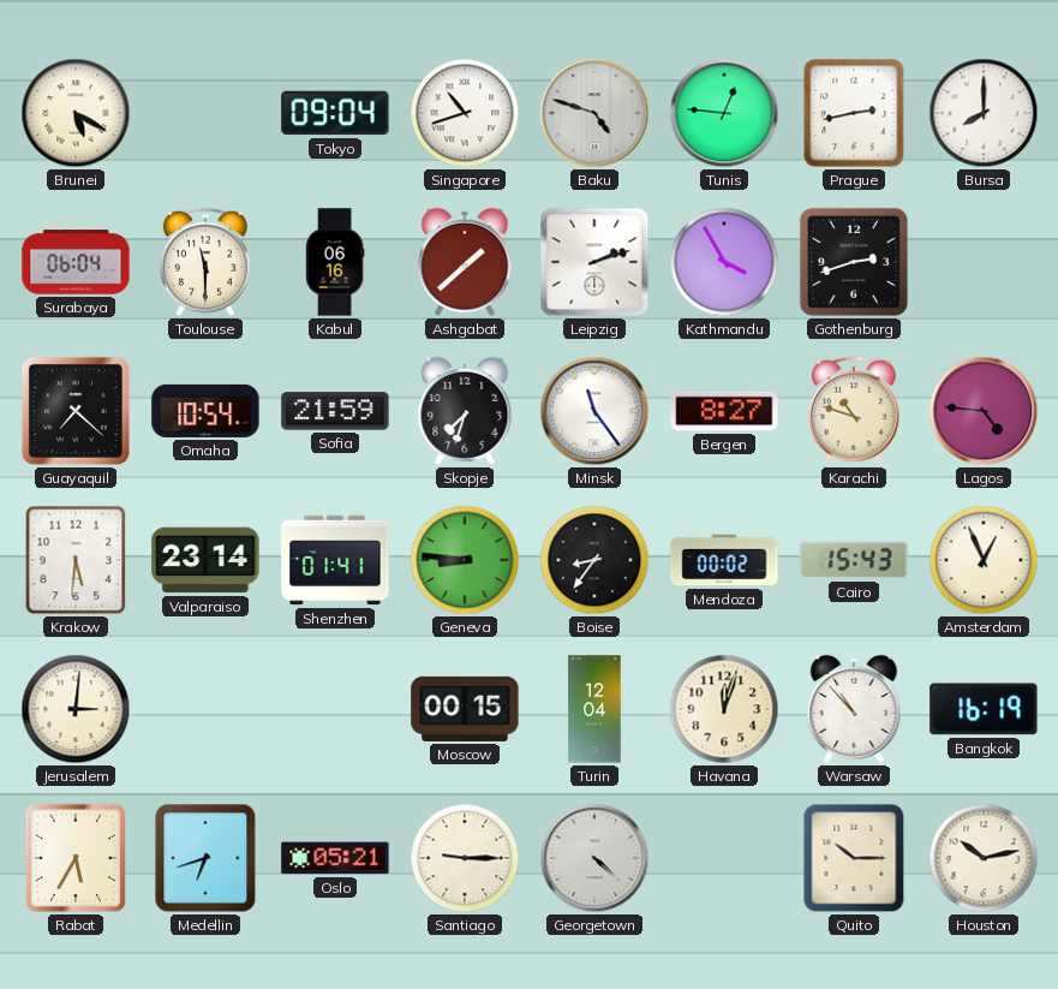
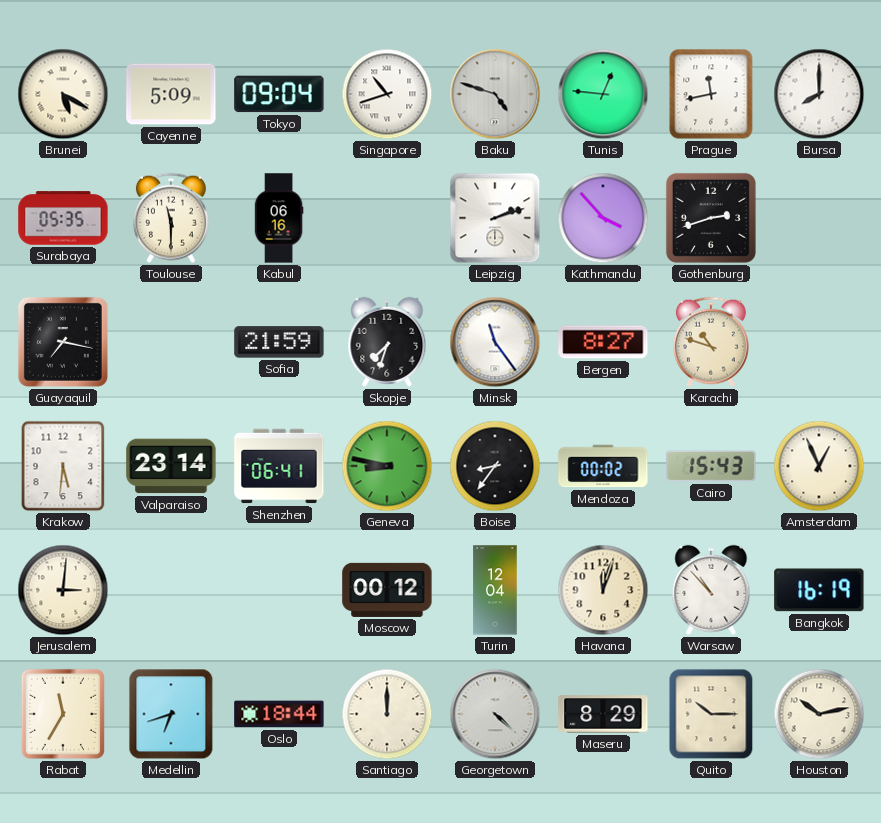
Cayenne: none -> 5:09 (171, 94)
Prague: 2:43 -> 11:43 (711, 94)
Surabaya: 06:04 -> 05:35 (63, 218)
Ashgabat: 1:38 -> none (465, 262)
Kathmandu: 3:55 -> 3:53 (603, 218)
Guayaquil: 7:22 -> 7:17 (63, 342)
Omaha: 10:54 -> none (205, 411)
Lagos: 4:46 -> none (984, 411)
Shenzhen: 01:41 -> 06:41 (279, 466)
Geneva: 8:46 -> 8:47 (387, 466)
Moscow: 00:15 -> 00:12 (387, 590)
Rabat: 5:35 -> 11:35 (63, 714)
Oslo: 05:21 -> 18:44 (279, 714)
Santiago: 9:15 -> 12:00 (387, 714)
Maseru: none -> 8:29 (603, 714)
